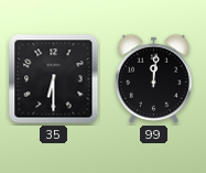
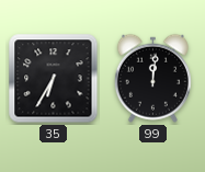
35: 6:30 -> 6:35 (54, 79)
